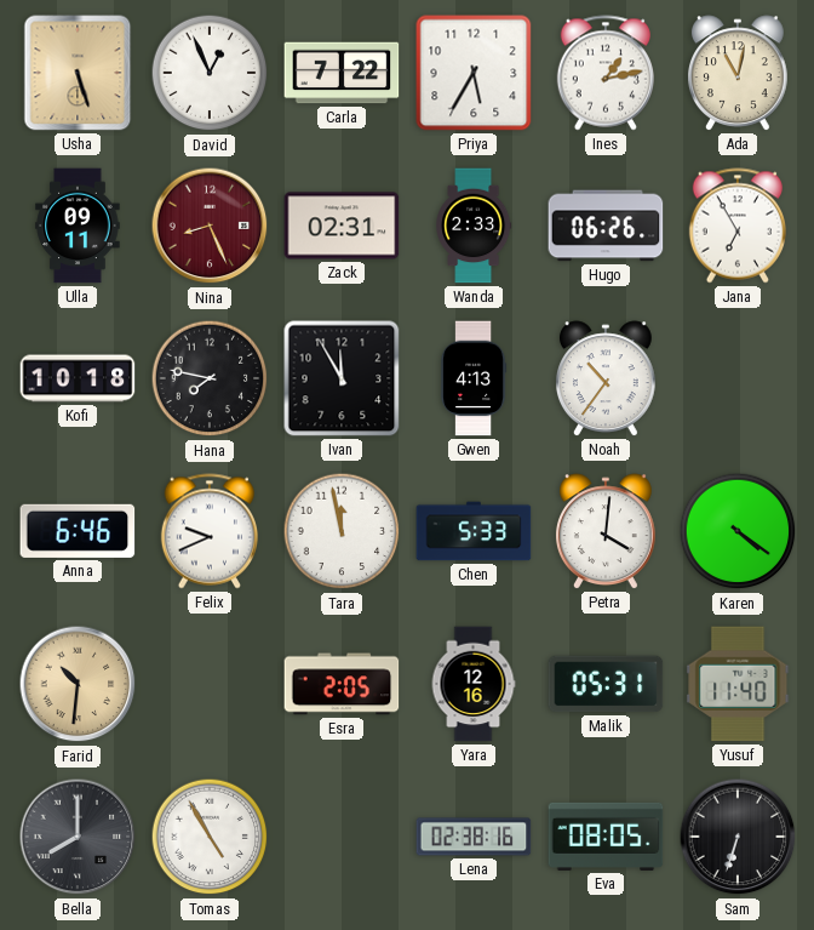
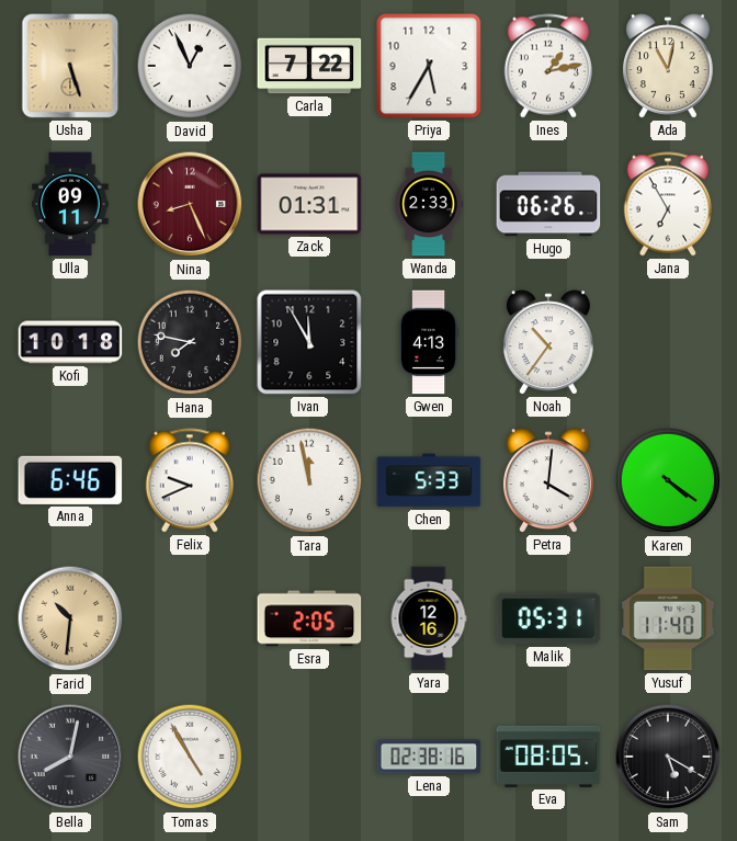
Zack: 02:31 -> 01:31 (309, 204)
Bella: 8:00 -> 8:02 (70, 757)
Sam: 6:33 -> 5:20 (668, 757)
